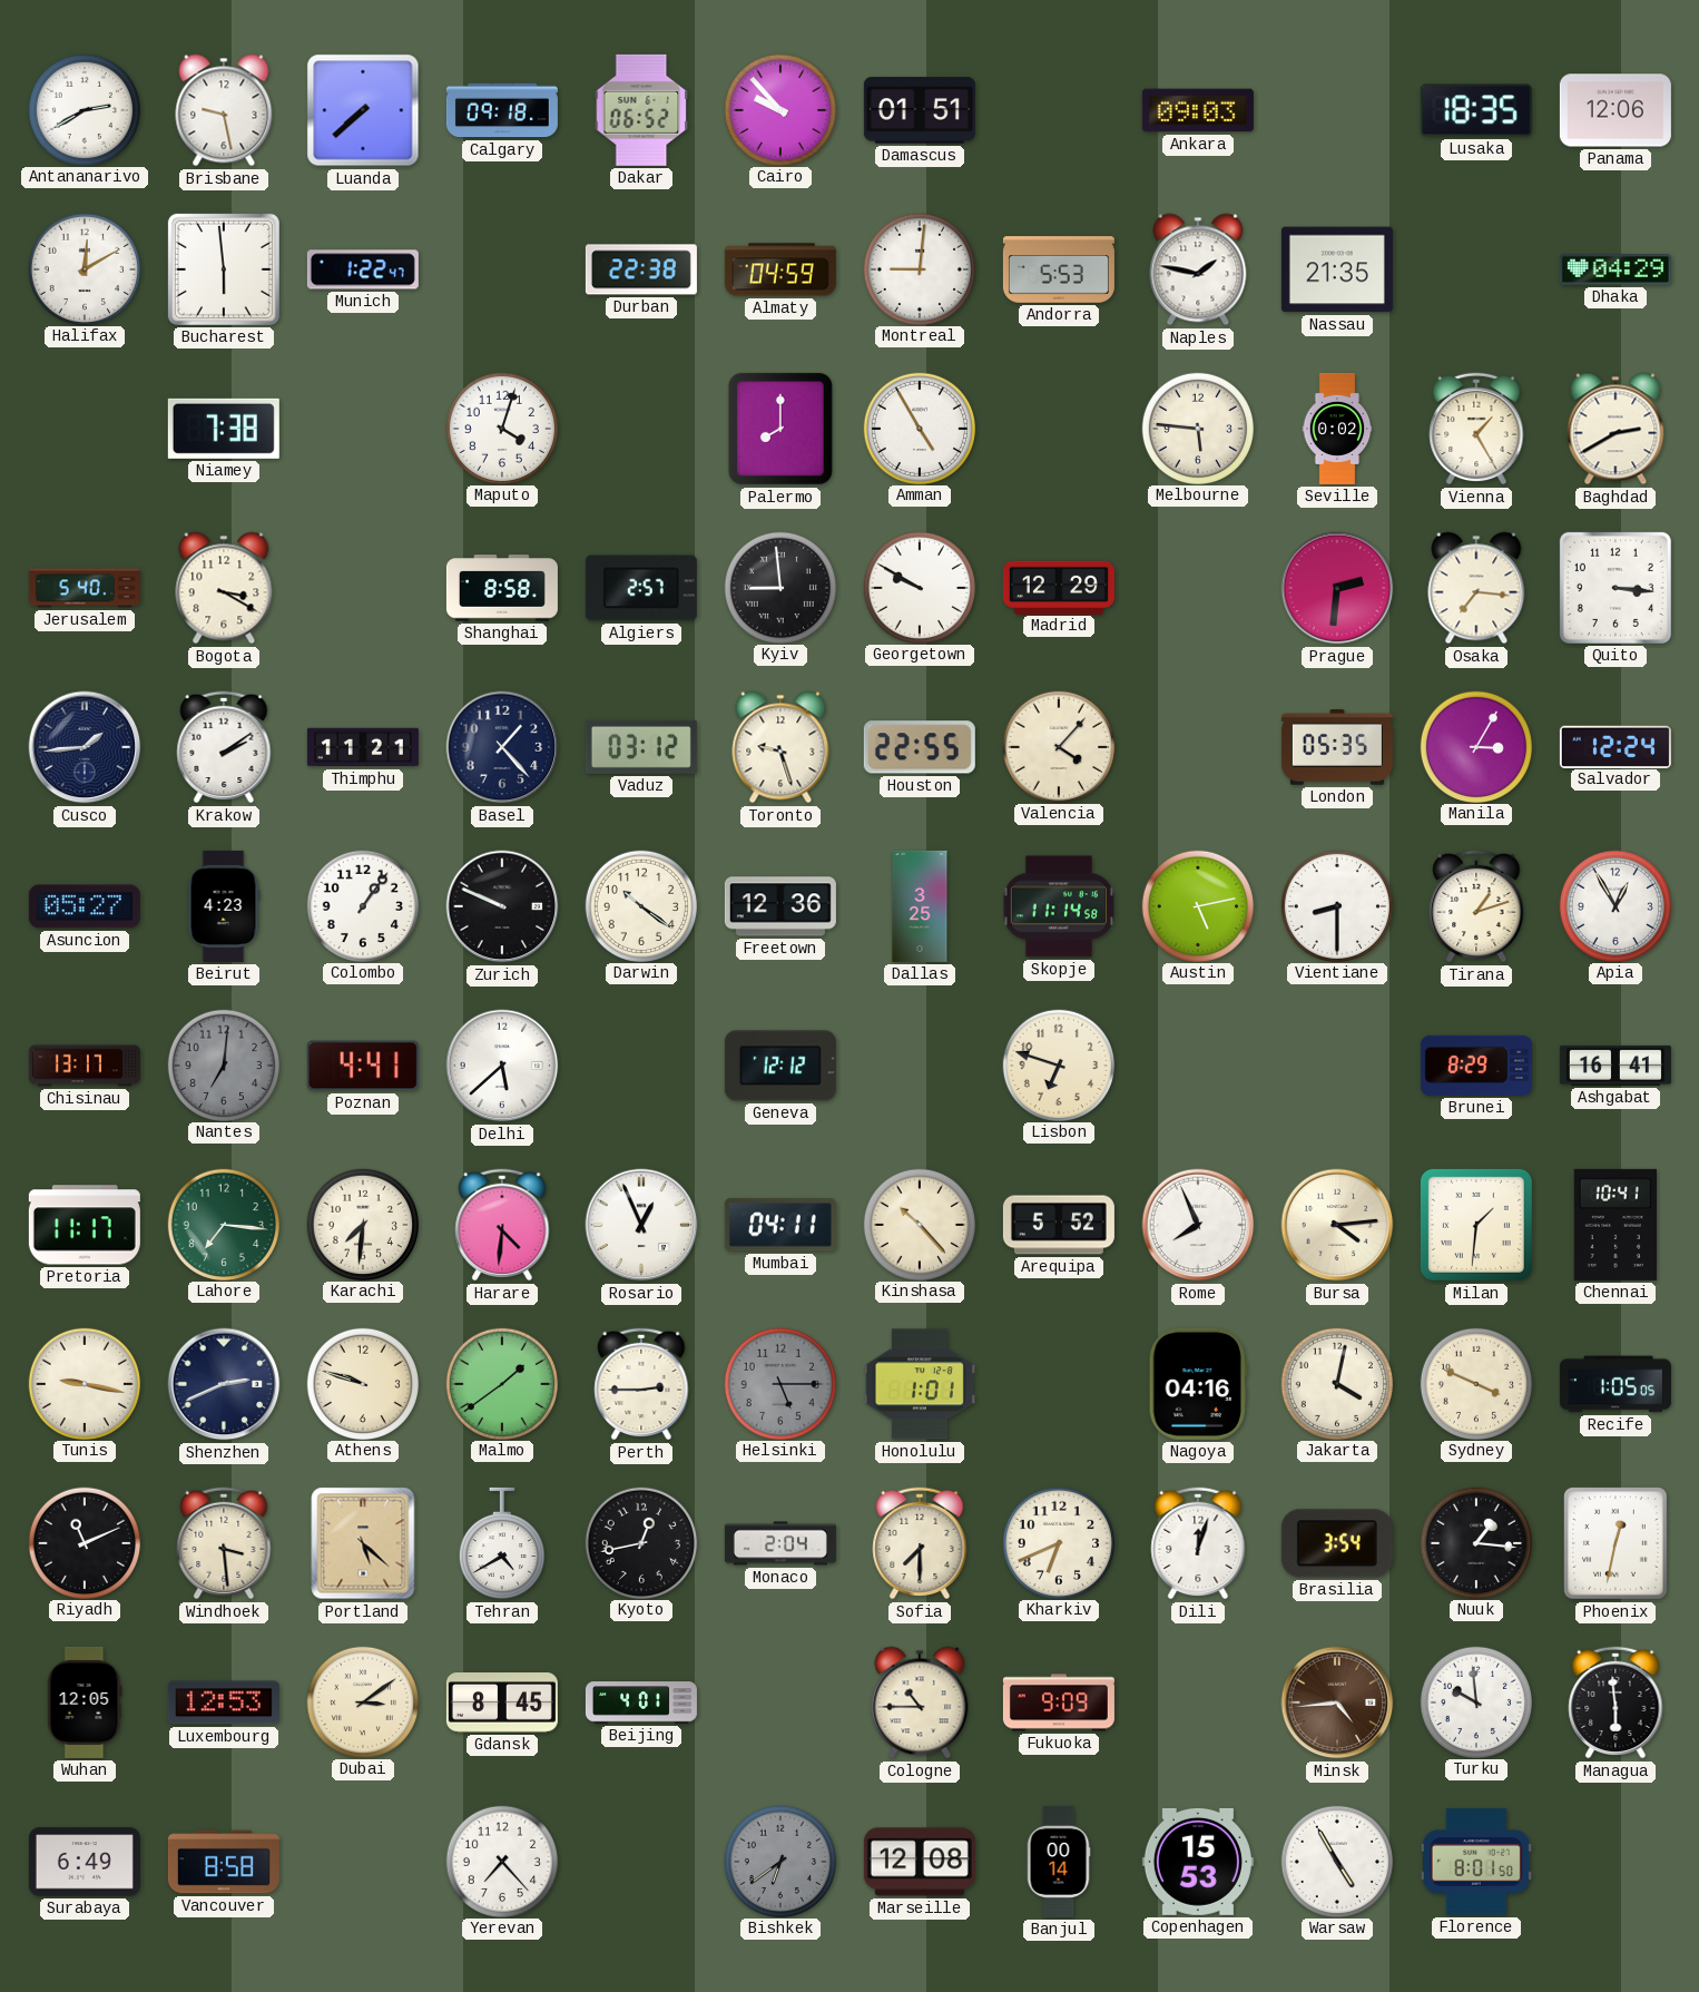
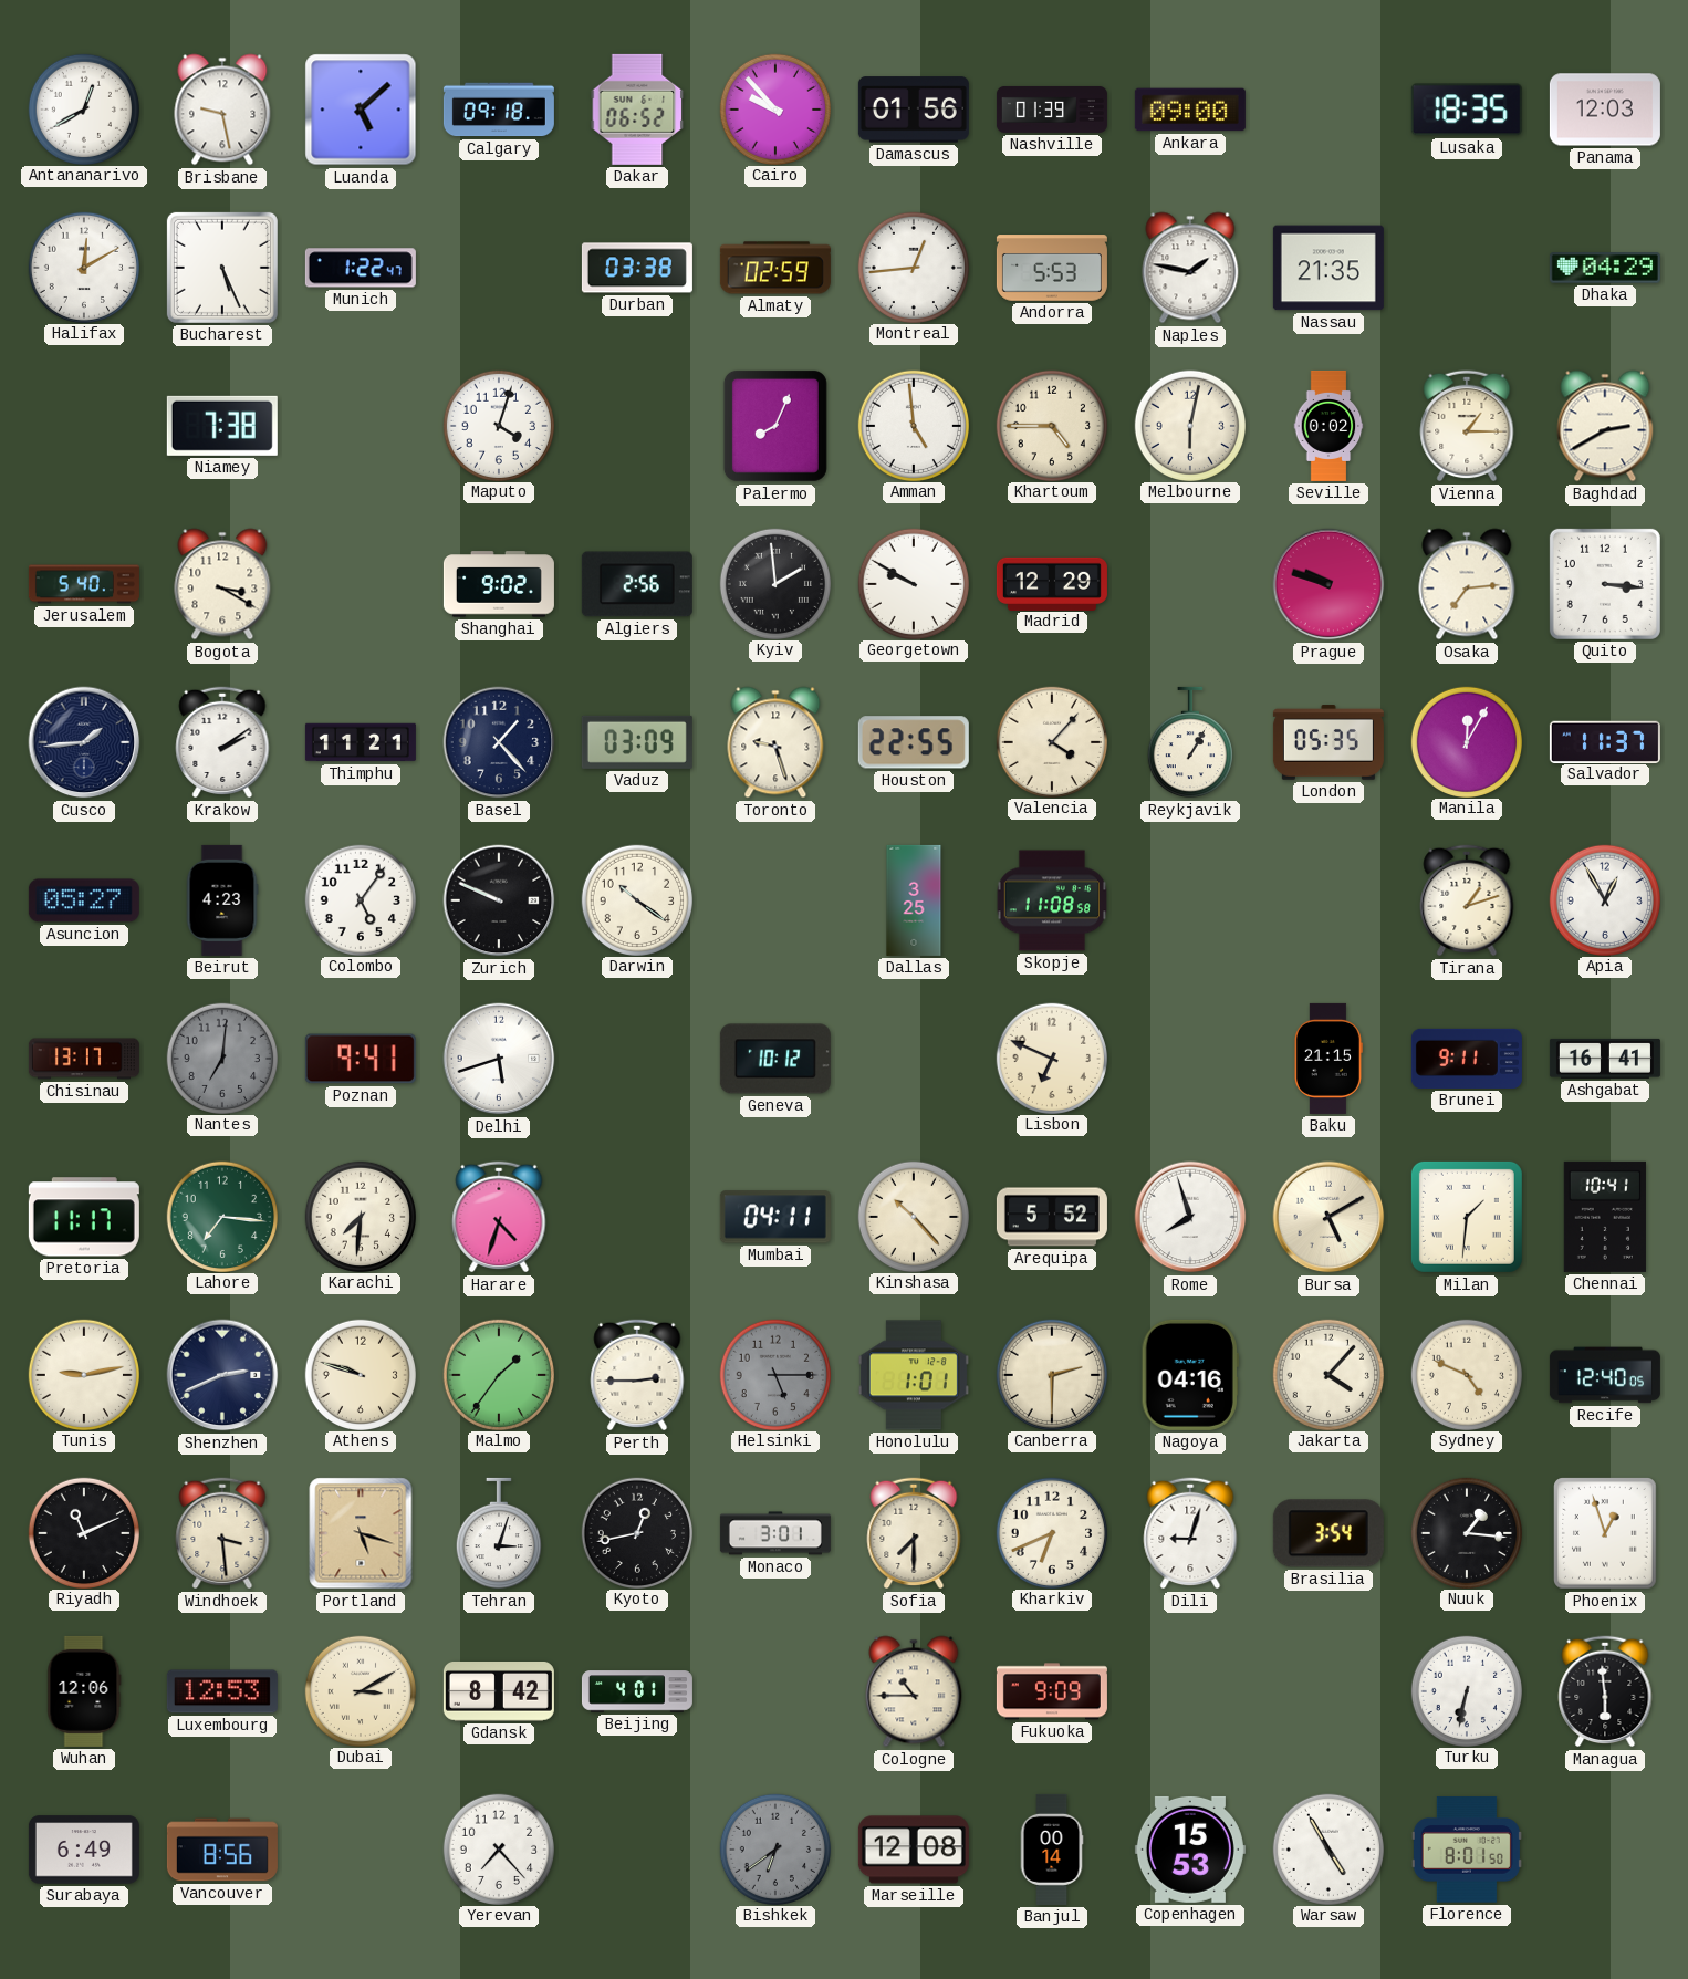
Antananarivo: 2:40 -> 12:40 (83, 108)
Luanda: 7:38 -> 5:08 (361, 110)
Damascus: 01:51 -> 01:56 (914, 110)
Nashville: none -> 01:39 (1052, 110)
Ankara: 09:03 -> 09:00 (1190, 110)
Panama: 12:06 -> 12:03 (1605, 110)
Bucharest: 5:59 -> 5:26 (222, 268)
Durban: 22:38 -> 03:38 (637, 268)
Almaty: 04:59 -> 02:59 (775, 268)
Montreal: 9:01 -> 12:44 (913, 267)
Palermo: 8:00 -> 8:04 (775, 426)
Amman: 4:55 -> 4:59 (913, 425)
Khartoum: none -> 4:45 (1051, 425)
Melbourne: 5:46 -> 6:02 (1189, 425)
Vienna: 1:25 -> 1:15 (1467, 426)
Shanghai: 8:58 -> 9:02 (499, 584)
Algiers: 2:57 -> 2:56 (637, 584)
Kyiv: 8:59 -> 1:59 (774, 583)
Prague: 2:31 -> 9:48 (1328, 584)
Osaka: 7:16 -> 7:14 (1467, 584)
Vaduz: 03:12 -> 03:09 (637, 742)
Reykjavik: none -> 1:05 (1190, 742)
Manila: 3:05 -> 12:05 (1466, 741)
Salvador: 12:24 -> 11:37 (1605, 741)
Colombo: 1:06 -> 5:06 (360, 899)
Freetown: 12:36 -> none (780, 906)
Skopje: 11:14 -> 11:08 (1052, 900)
Austin: 5:13 -> none (1197, 905)
Vientiane: 8:30 -> none (1336, 905)
Poznan: 4:41 -> 9:41 (361, 1059)
Delhi: 5:38 -> 5:42 (499, 1059)
Geneva: 12:12 -> 10:12 (775, 1059)
Lisbon: 6:48 -> 6:49 (1051, 1058)
Baku: none -> 21:15 (1328, 1059)
Brunei: 8:29 -> 9:11 (1467, 1059)
Harare: 4:31 -> 4:33 (499, 1217)
Rosario: 12:56 -> none (641, 1225)
Rome: 7:56 -> 7:57 (1190, 1217)
Bursa: 4:14 -> 5:10 (1328, 1217)
Tunis: 9:17 -> 9:13 (83, 1374)
Malmo: 1:39 -> 1:36 (498, 1374)
Canberra: none -> 2:30 (1051, 1374)
Jakarta: 4:02 -> 4:07 (1327, 1374)
Sydney: 3:49 -> 4:49 (1466, 1374)
Recife: 1:05 -> 12:40 (1605, 1375)
Portland: 5:22 -> 5:18 (361, 1533)
Tehran: 4:40 -> 3:03 (499, 1533)
Monaco: 2:04 -> 3:01 (775, 1533)
Dili: 12:03 -> 9:03 (1190, 1533)
Phoenix: 12:32 -> 12:57 (1606, 1533)
Wuhan: 12:05 -> 12:06 (84, 1691)
Dubai: 3:09 -> 3:10 (360, 1690)
Gdansk: 8:45 -> 8:42 (499, 1692)
Minsk: 4:44 -> none (1337, 1702)
Turku: 9:59 -> 6:32 (1466, 1690)
Vancouver: 8:58 -> 8:56 (222, 1850)
